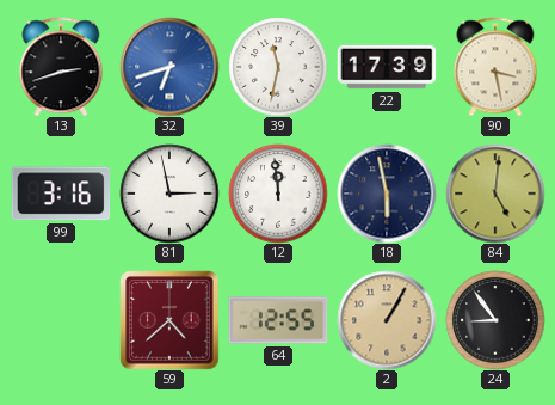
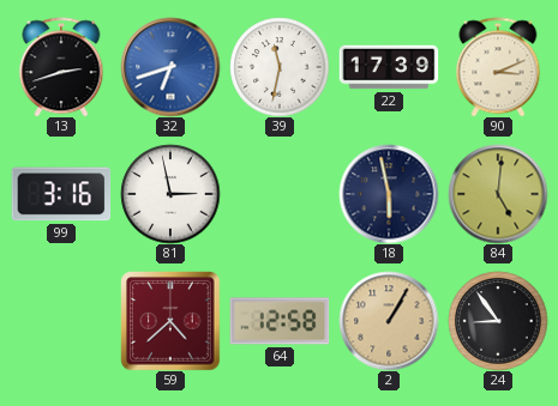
90: 3:28 -> 3:11 (498, 67)
12: 11:59 -> none (278, 194)
64: 12:55 -> 12:58 (280, 321)
